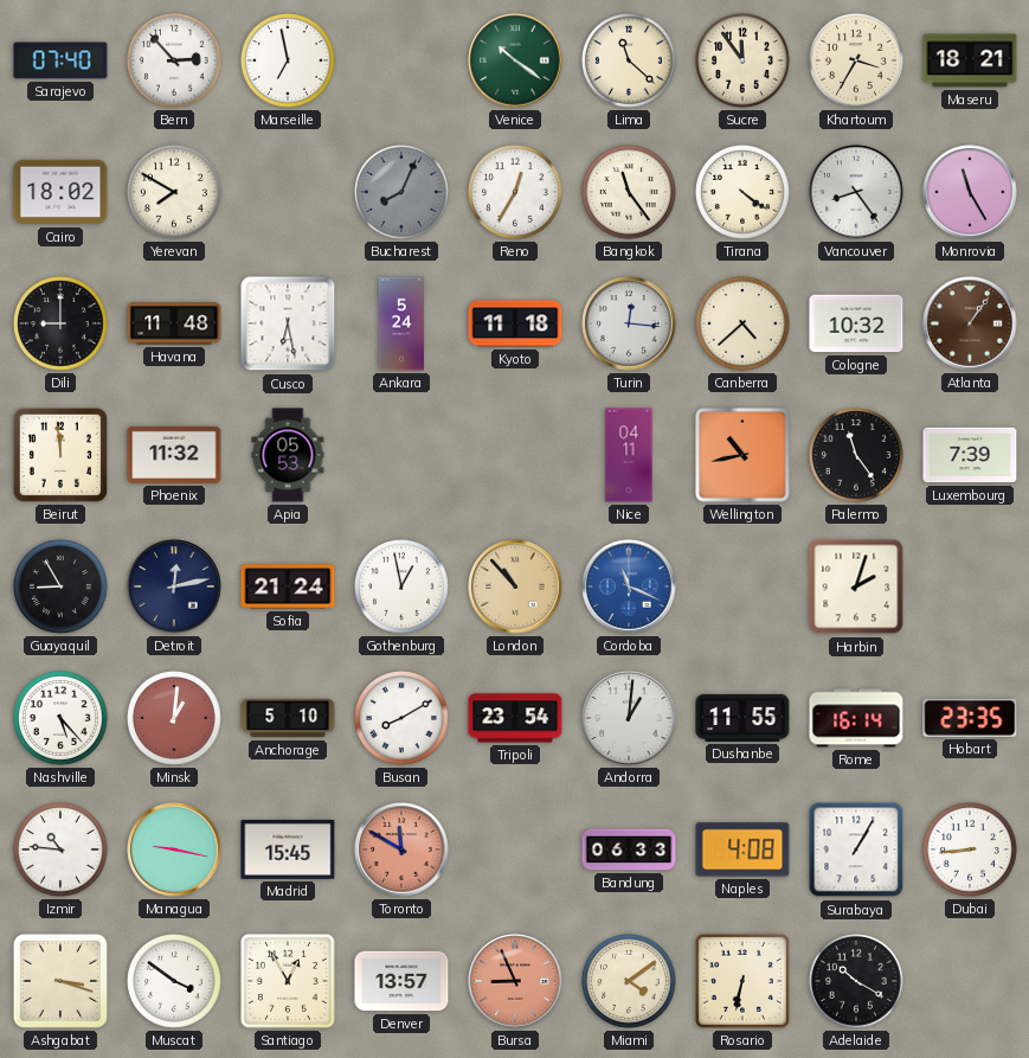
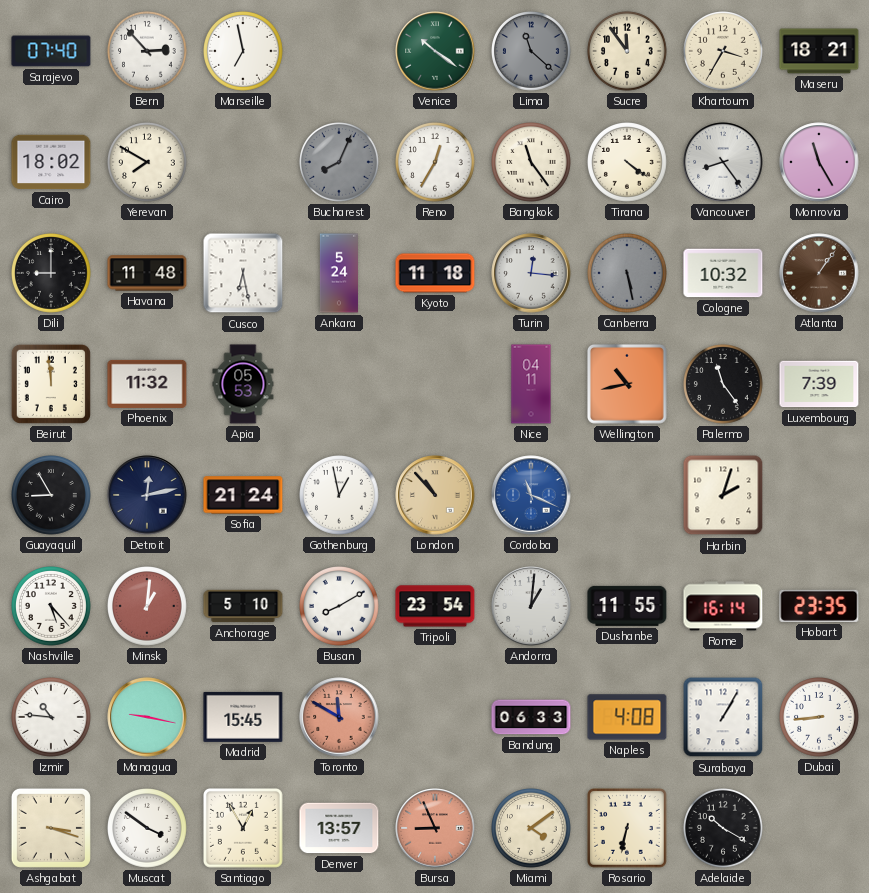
Lima dial: cream -> grey (532, 52)
Canberra: 4:38 -> 5:28 (628, 274)
Canberra dial: cream -> grey (628, 274)
